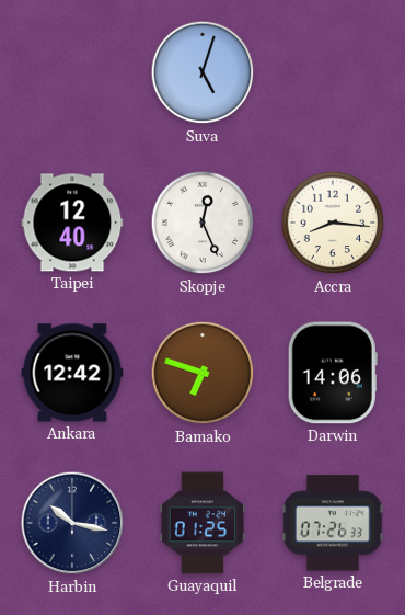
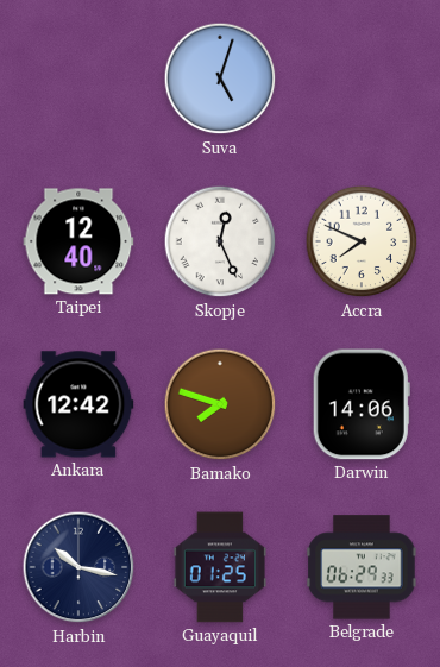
Accra: 8:16 -> 7:49 (362, 241)
Bamako: 6:48 -> 7:48 (220, 404)
Belgrade: 07:26 -> 06:29 (362, 567)
